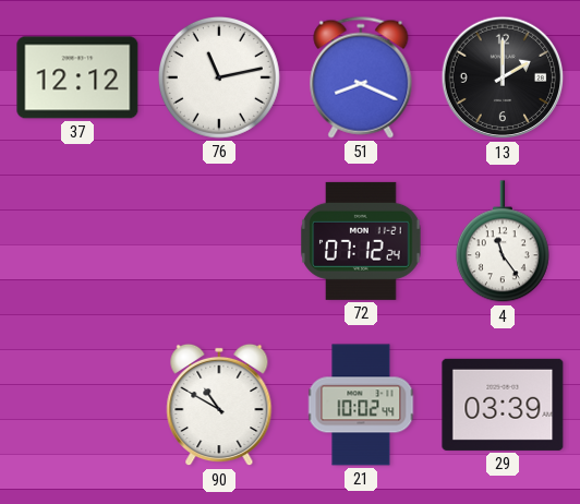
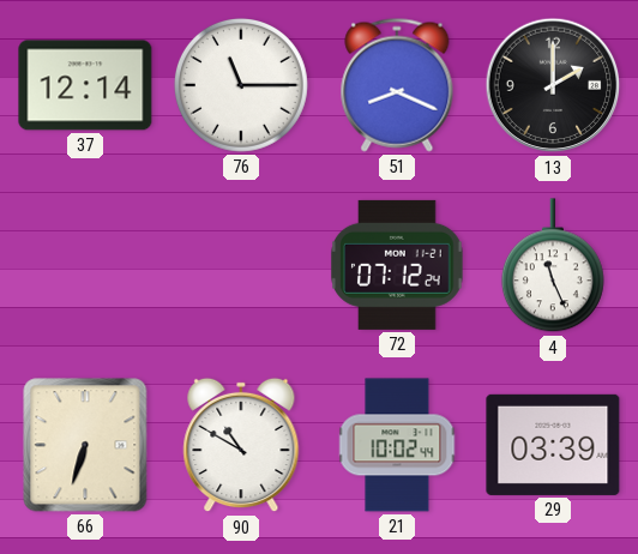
37: 12:12 -> 12:14 (85, 85)
76: 11:13 -> 11:15 (241, 85)
4: 11:24 -> 11:26 (553, 266)
66: none -> 6:33 (85, 445)
